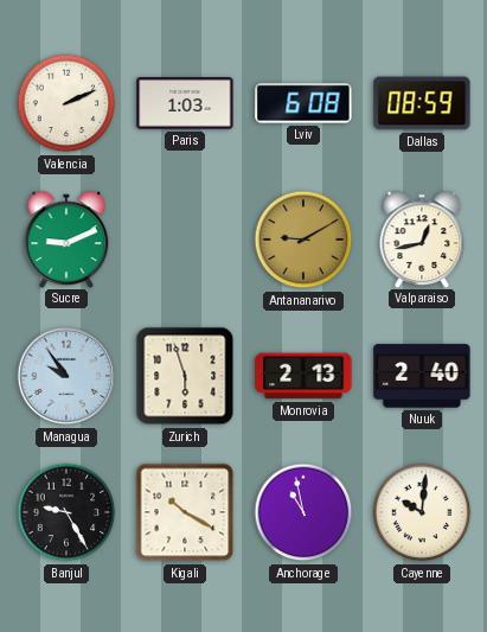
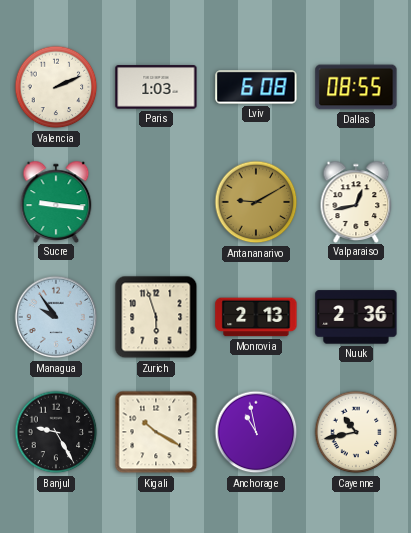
Dallas: 08:59 -> 08:55 (356, 87)
Sucre: 9:11 -> 9:16 (56, 201)
Nuuk: 2:40 -> 2:36 (356, 317)
Cayenne: 10:01 -> 10:43 (356, 432)
